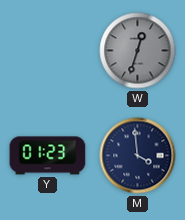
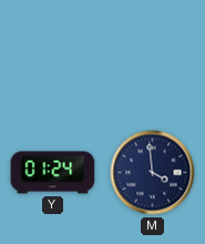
W: 12:33 -> none (138, 51)
Y: 01:23 -> 01:24 (53, 173)
